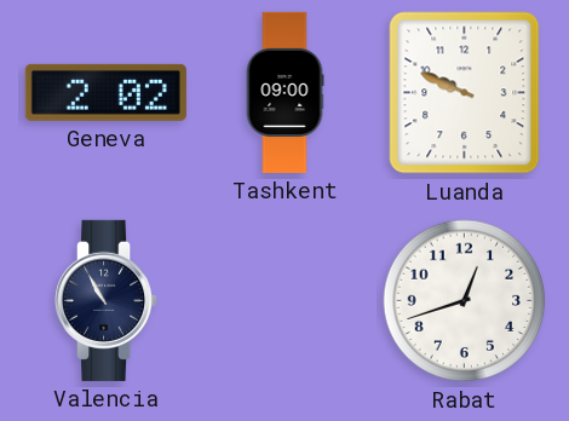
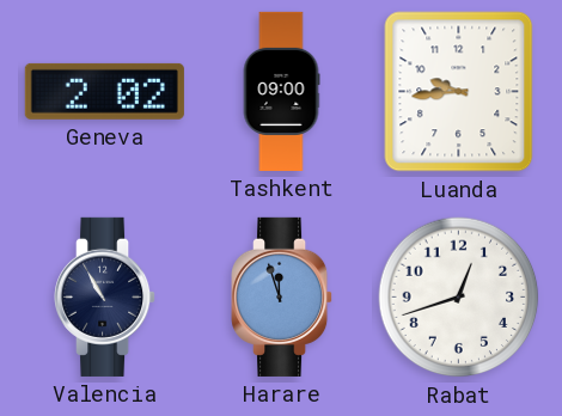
Luanda: 9:49 -> 9:44 (459, 92)
Harare: none -> 11:57 (283, 296)
